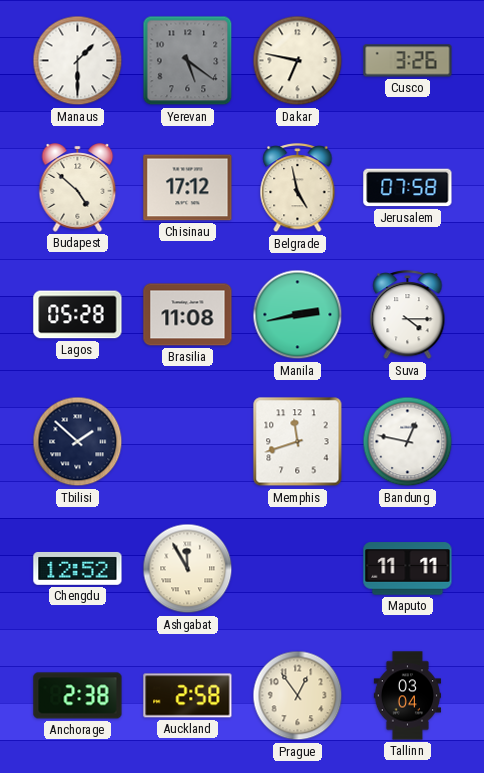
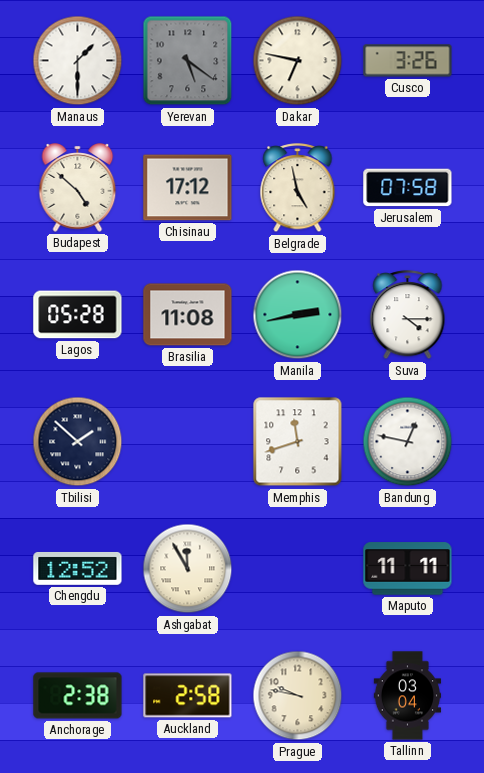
Prague: 12:54 -> 9:47 (298, 696)
